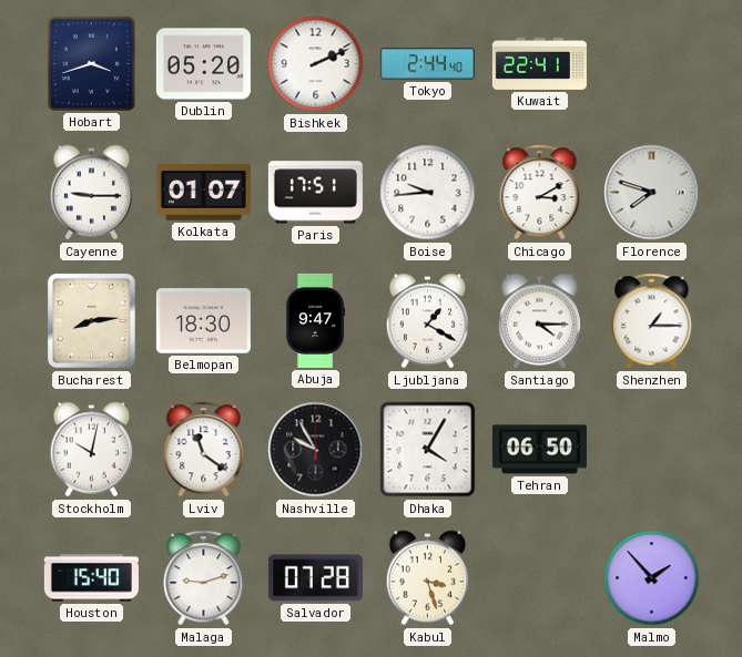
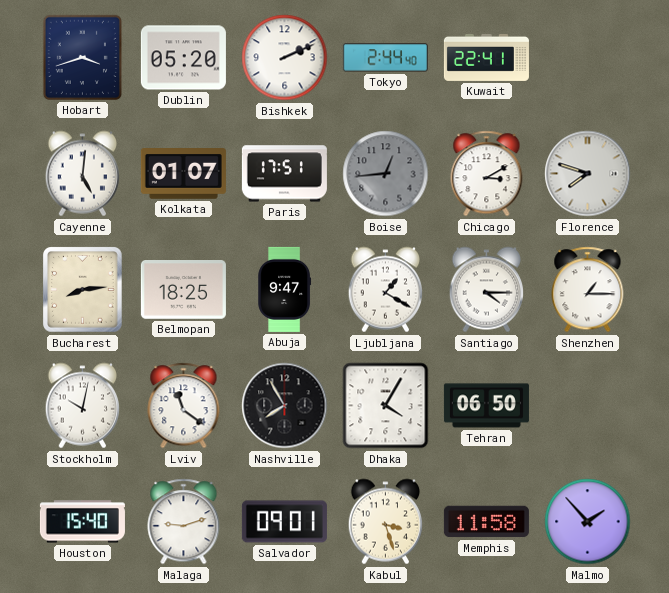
Cayenne: 9:15 -> 5:01 (83, 174)
Boise: 9:44 -> 12:44 (386, 174)
Boise dial: white -> grey (386, 174)
Belmopan: 18:30 -> 18:25 (183, 290)
Nashville: 9:55 -> 7:55 (285, 406)
Salvador: 07:28 -> 09:01 (284, 522)
Memphis: none -> 11:58 (486, 522)
